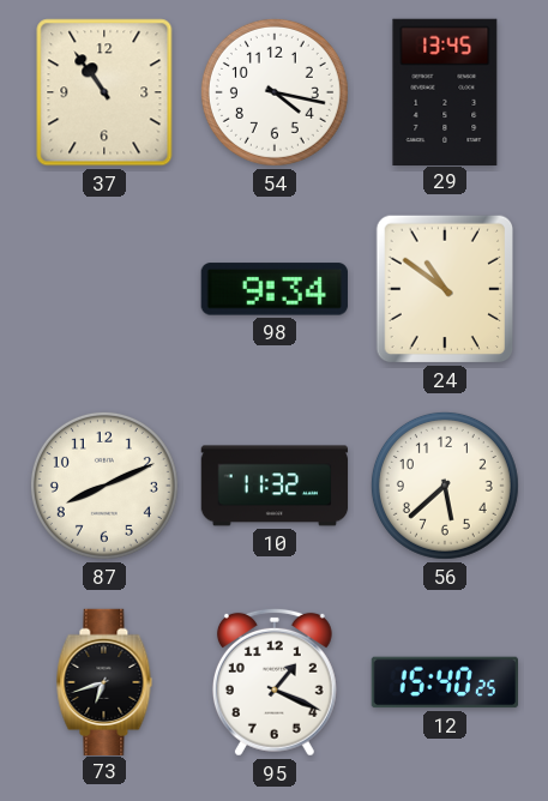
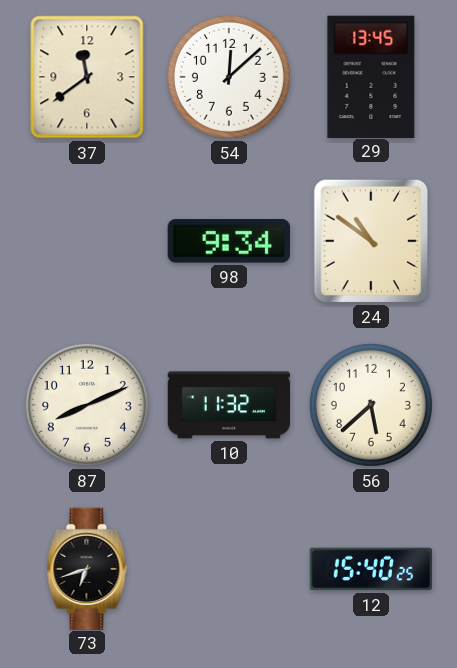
37: 10:54 -> 11:39 (87, 77)
54: 4:17 -> 12:08 (229, 77)
95: 1:19 -> none (275, 682)
